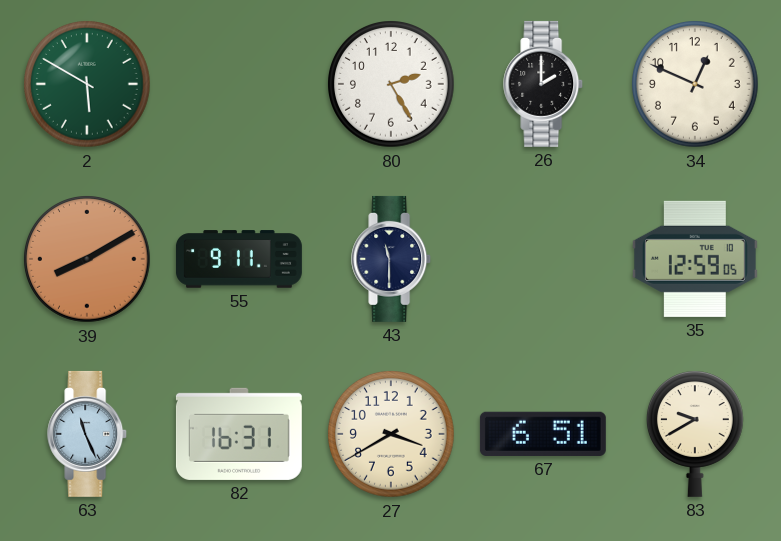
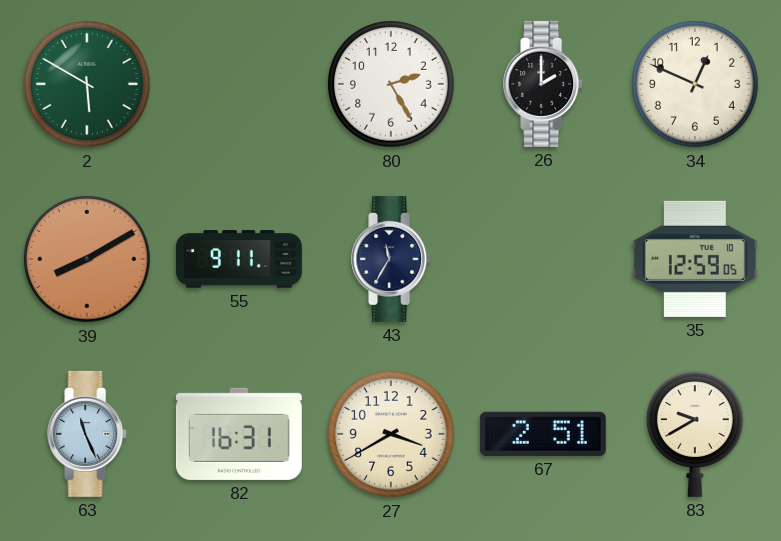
43: 11:30 -> 11:35 (392, 259)
67: 6:51 -> 2:51 (543, 434)
